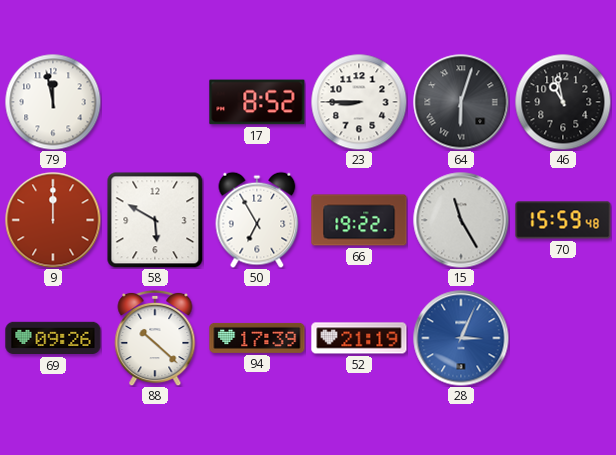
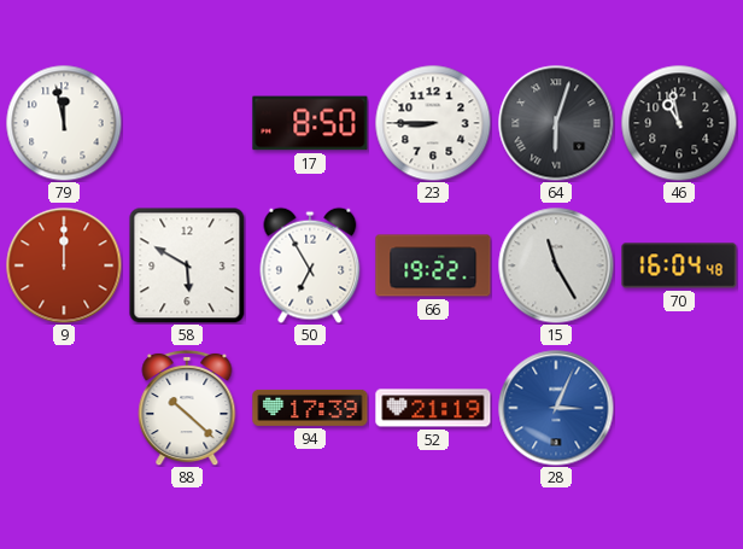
17: 8:52 -> 8:50 (310, 123)
70: 15:59 -> 16:04 (679, 265)
69: 09:26 -> none (53, 338)
